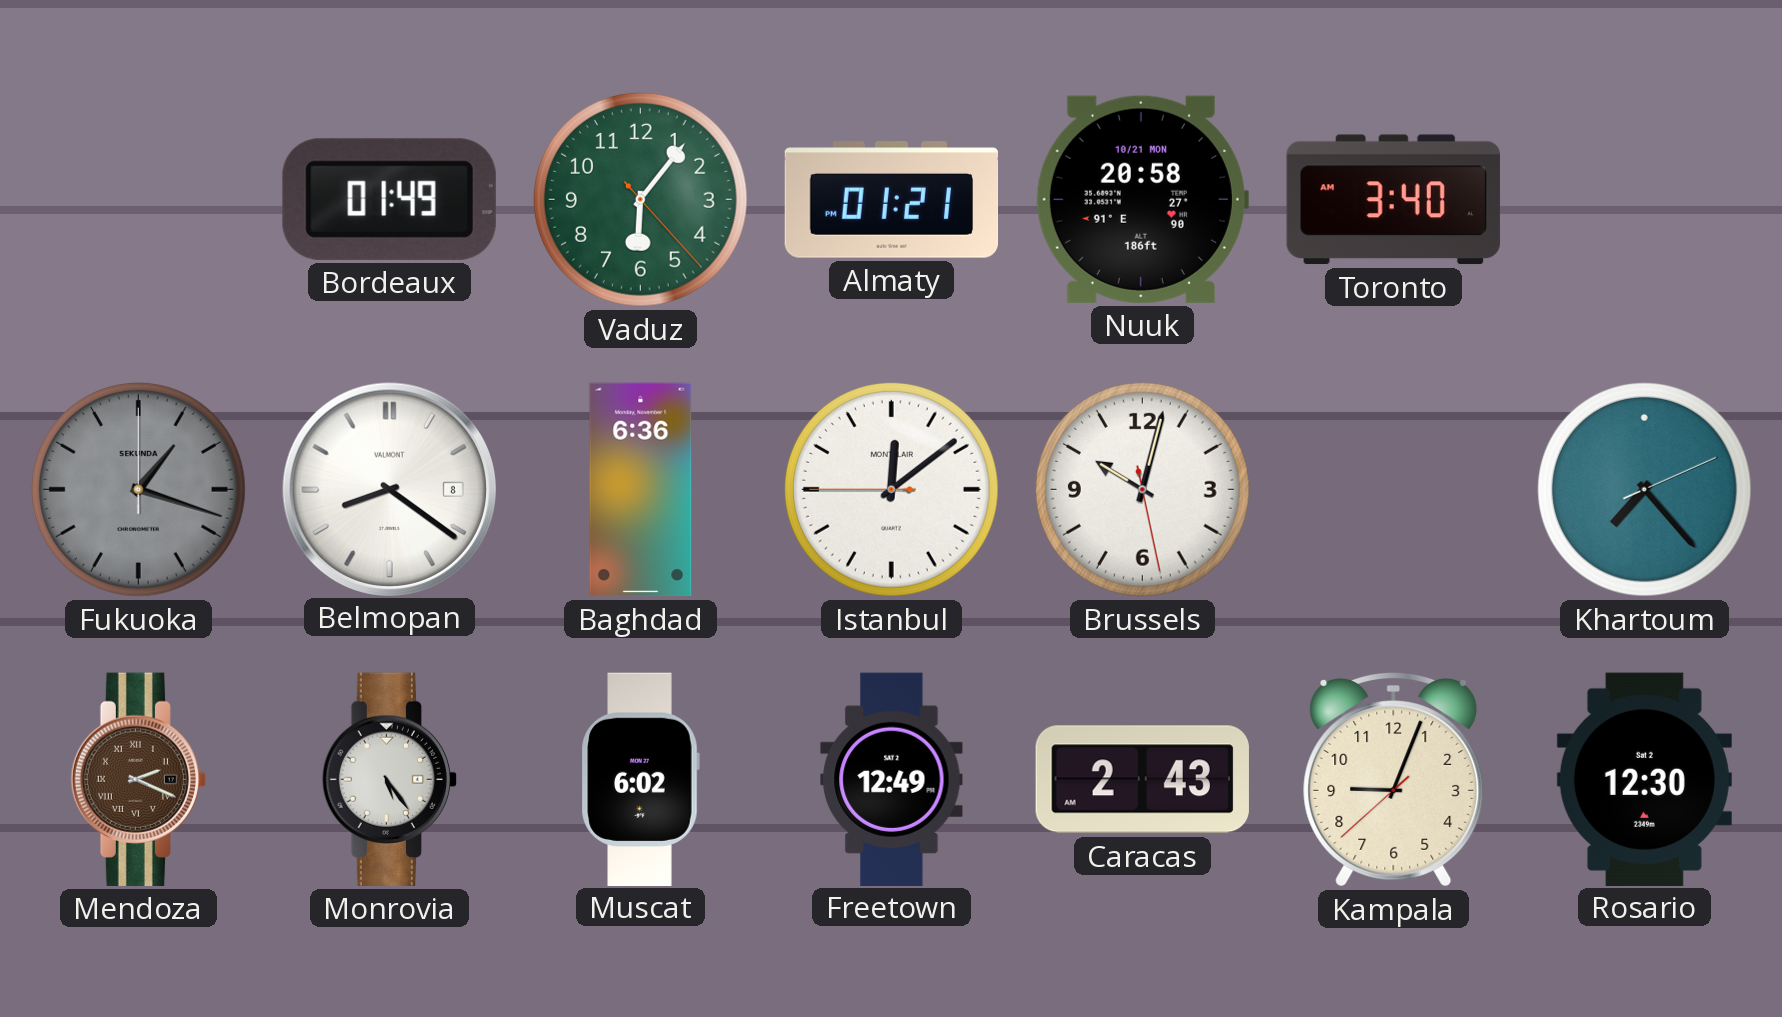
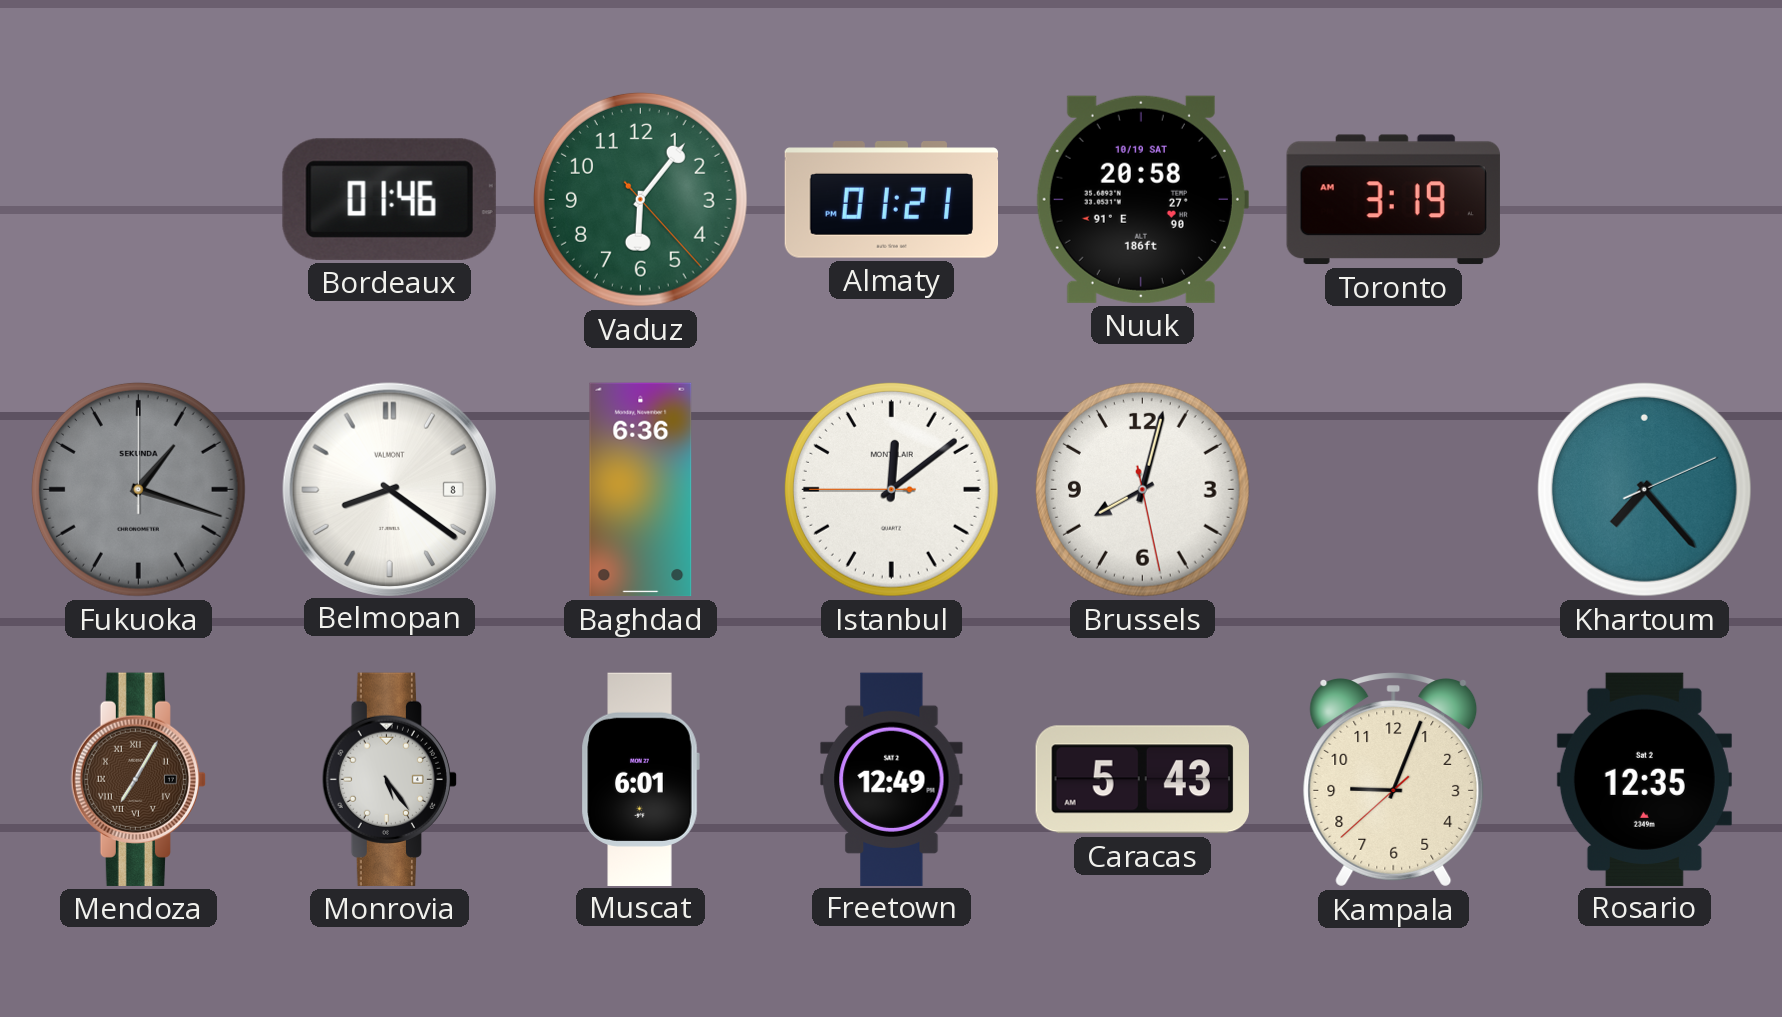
Bordeaux: 01:49 -> 01:46 (389, 199)
Nuuk date: 10/21 MON -> 10/19 SAT (1142, 199)
Toronto: 3:40 -> 3:19 (1393, 200)
Brussels: 10:02 -> 8:02 (1142, 489)
Mendoza: 2:19 -> 7:05 (138, 779)
Muscat: 6:02 -> 6:01 (640, 779)
Caracas: 2:43 -> 5:43 (1142, 780)
Rosario: 12:30 -> 12:35 (1644, 779)
